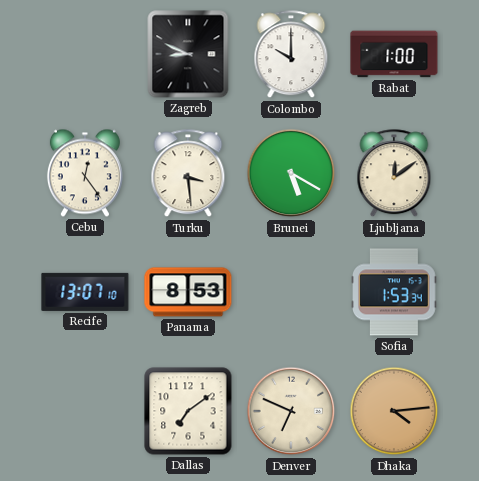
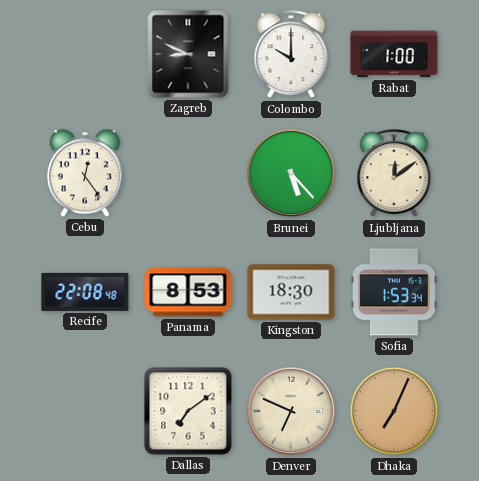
Turku: 3:29 -> none (188, 174)
Brunei: 5:20 -> 5:23 (291, 173)
Recife: 13:07 -> 22:08 (85, 292)
Kingston: none -> 18:30 (291, 292)
Dhaka: 4:14 -> 7:04 (394, 411)
